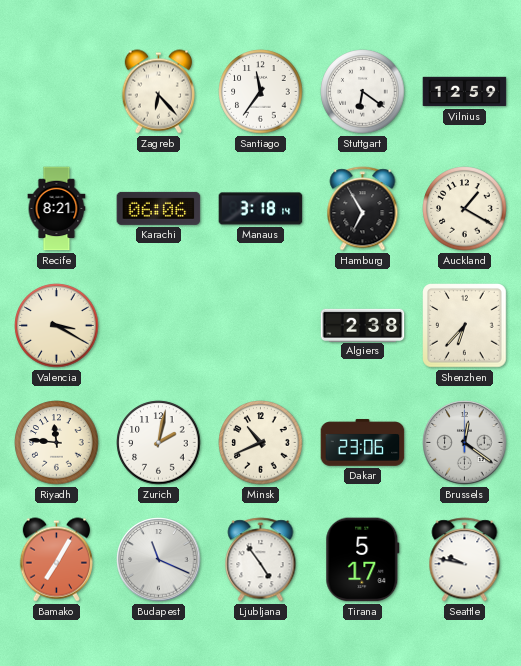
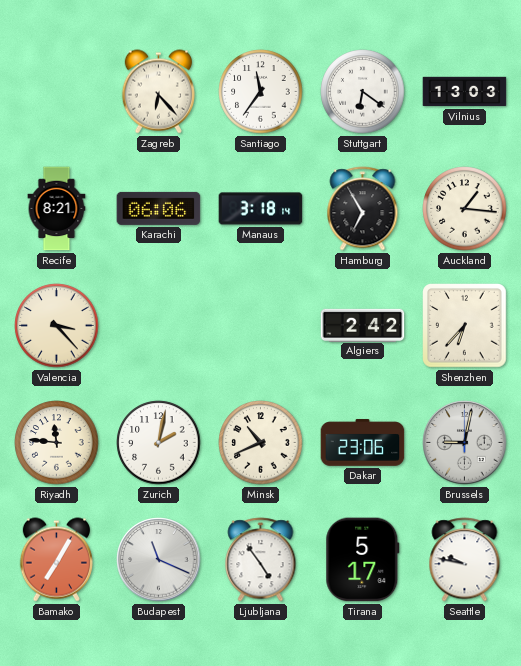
Vilnius: 12:59 -> 13:03 (465, 92)
Auckland: 1:20 -> 1:16 (465, 209)
Valencia: 3:20 -> 3:23 (57, 326)
Algiers: 2:38 -> 2:42 (363, 325)
Brussels: 12:21 -> 9:02 (465, 443)
